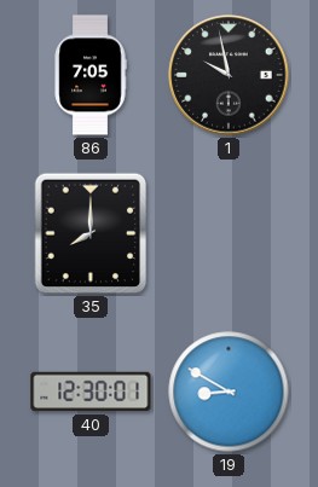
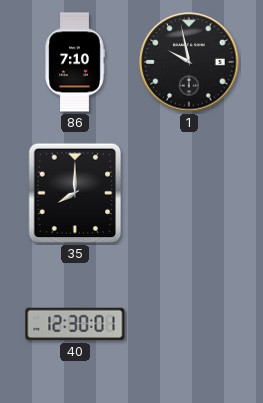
86: 7:05 -> 7:10 (75, 62)
19: 8:50 -> none (229, 392)
